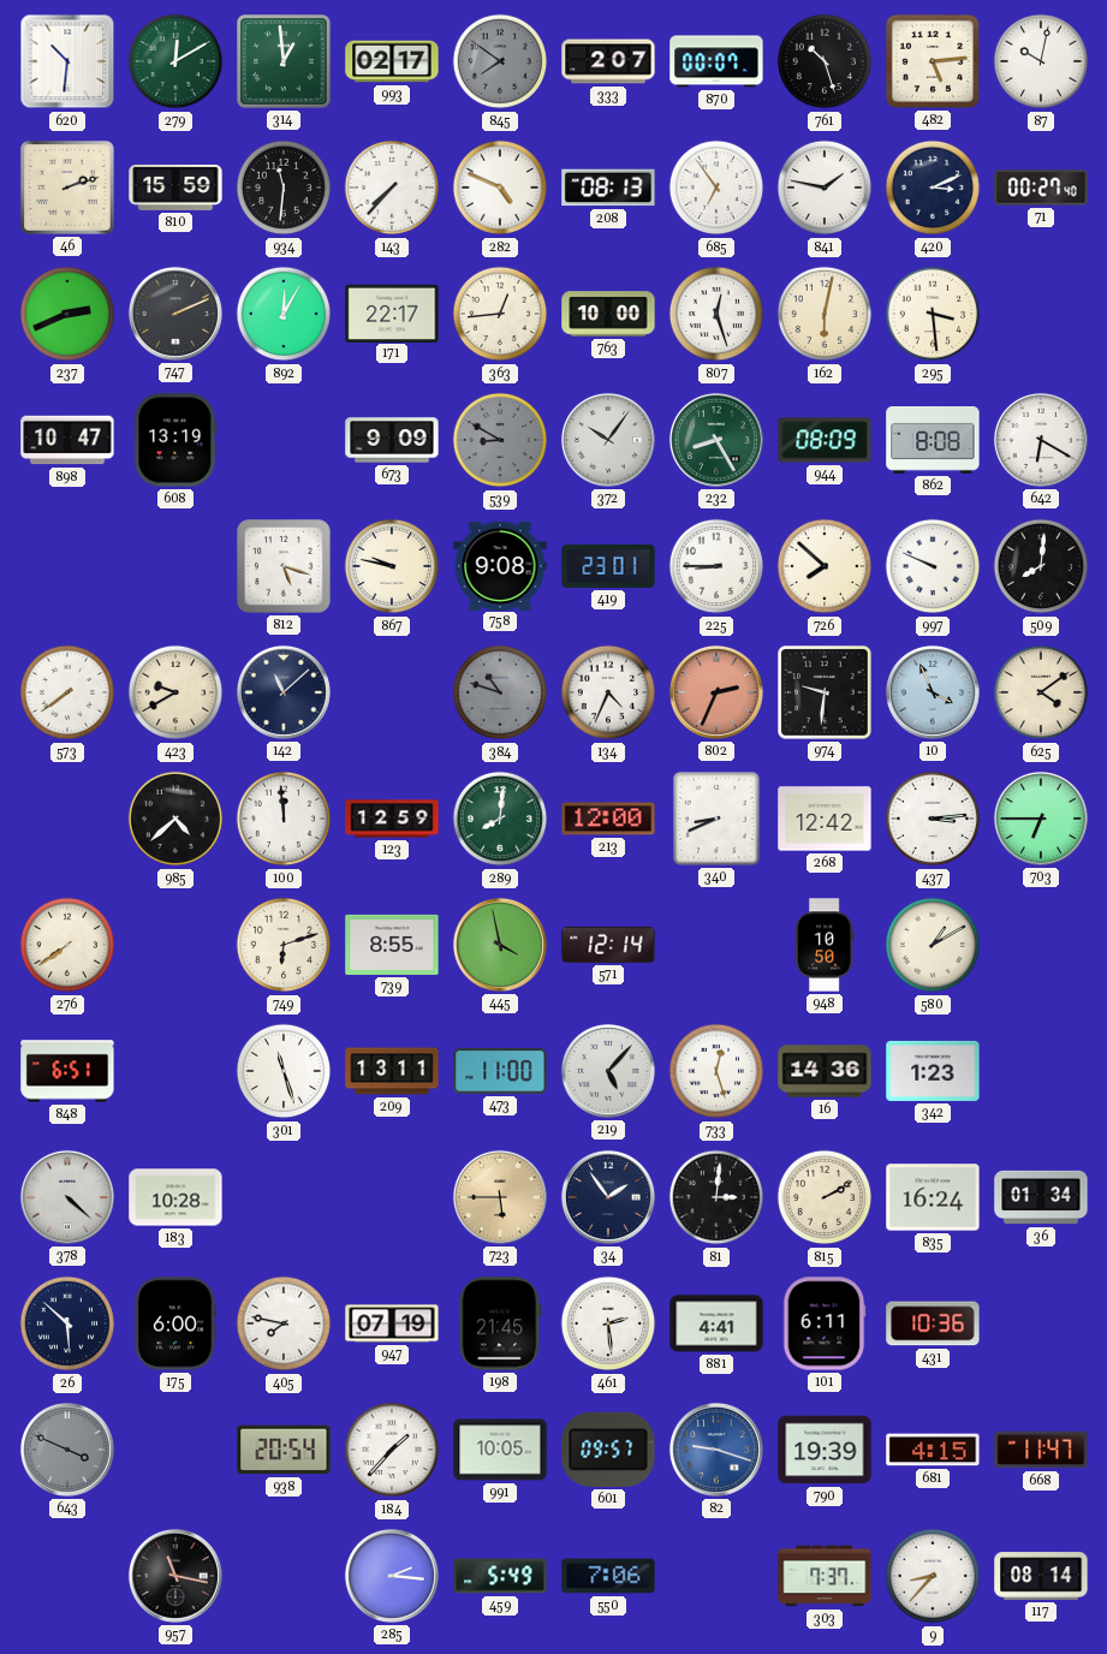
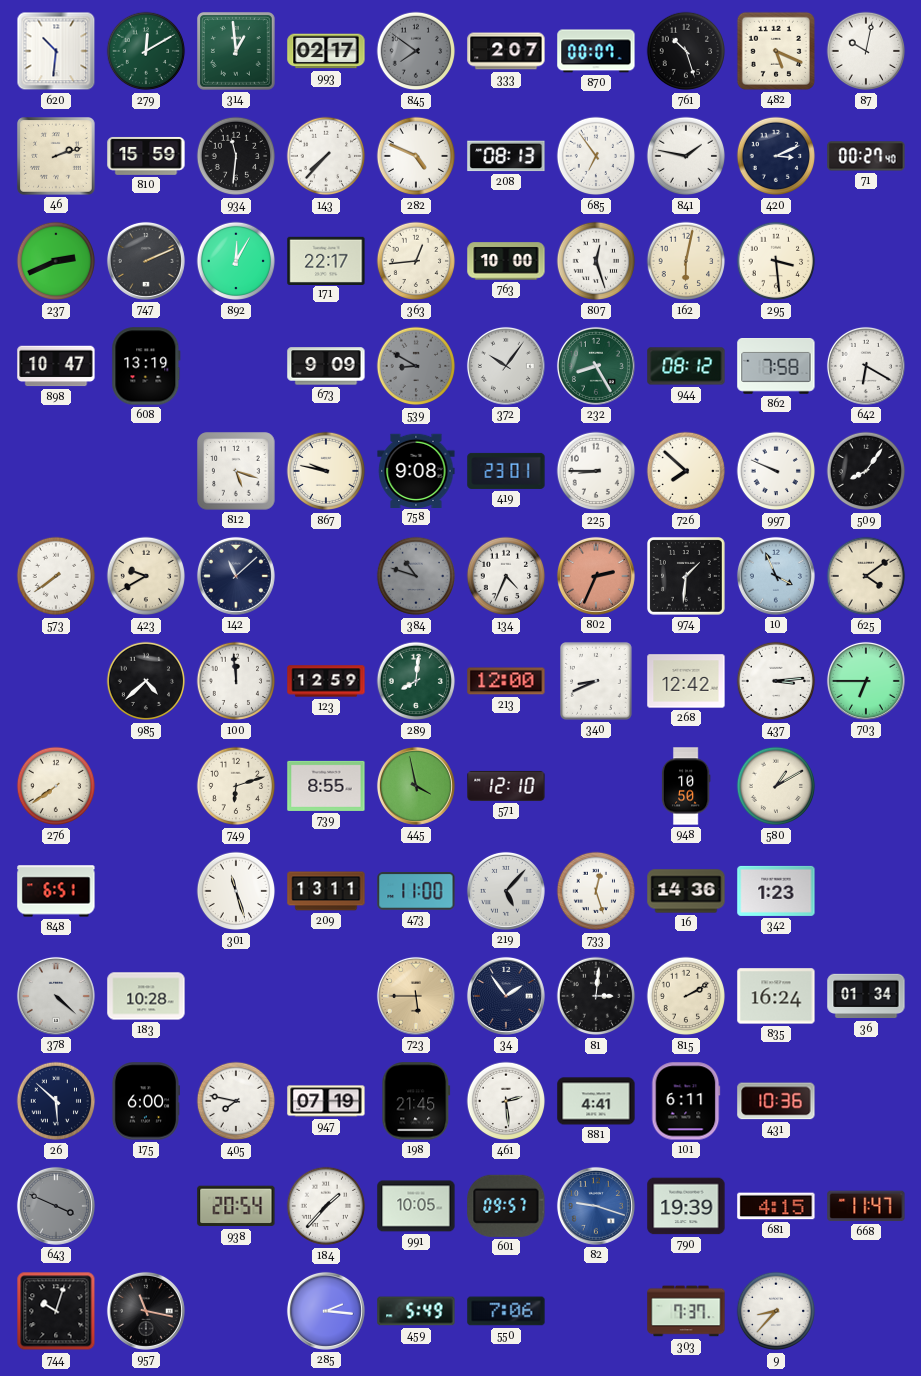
482: 5:14 -> 5:19 (776, 51)
944: 08:09 -> 08:12 (686, 366)
862: 8:08 -> 7:58 (776, 367)
509: 8:01 -> 8:06 (866, 471)
974: 9:31 -> 1:31 (687, 577)
571: 12:14 -> 12:10 (506, 786)
744: none -> 10:03 (56, 1311)
117: 08:14 -> none (1041, 1576)
